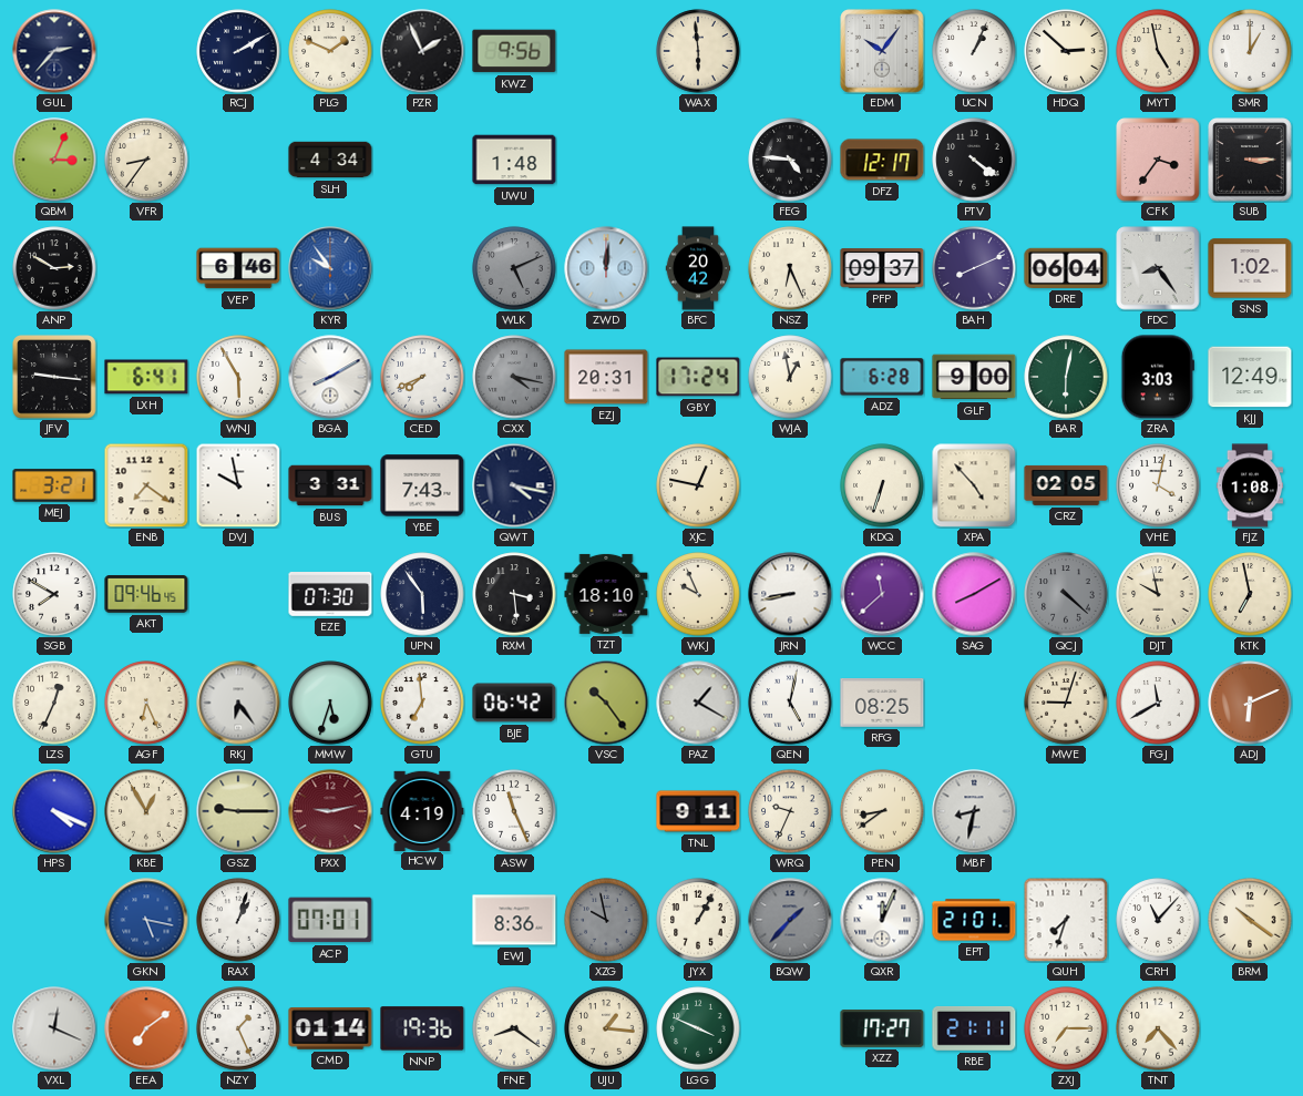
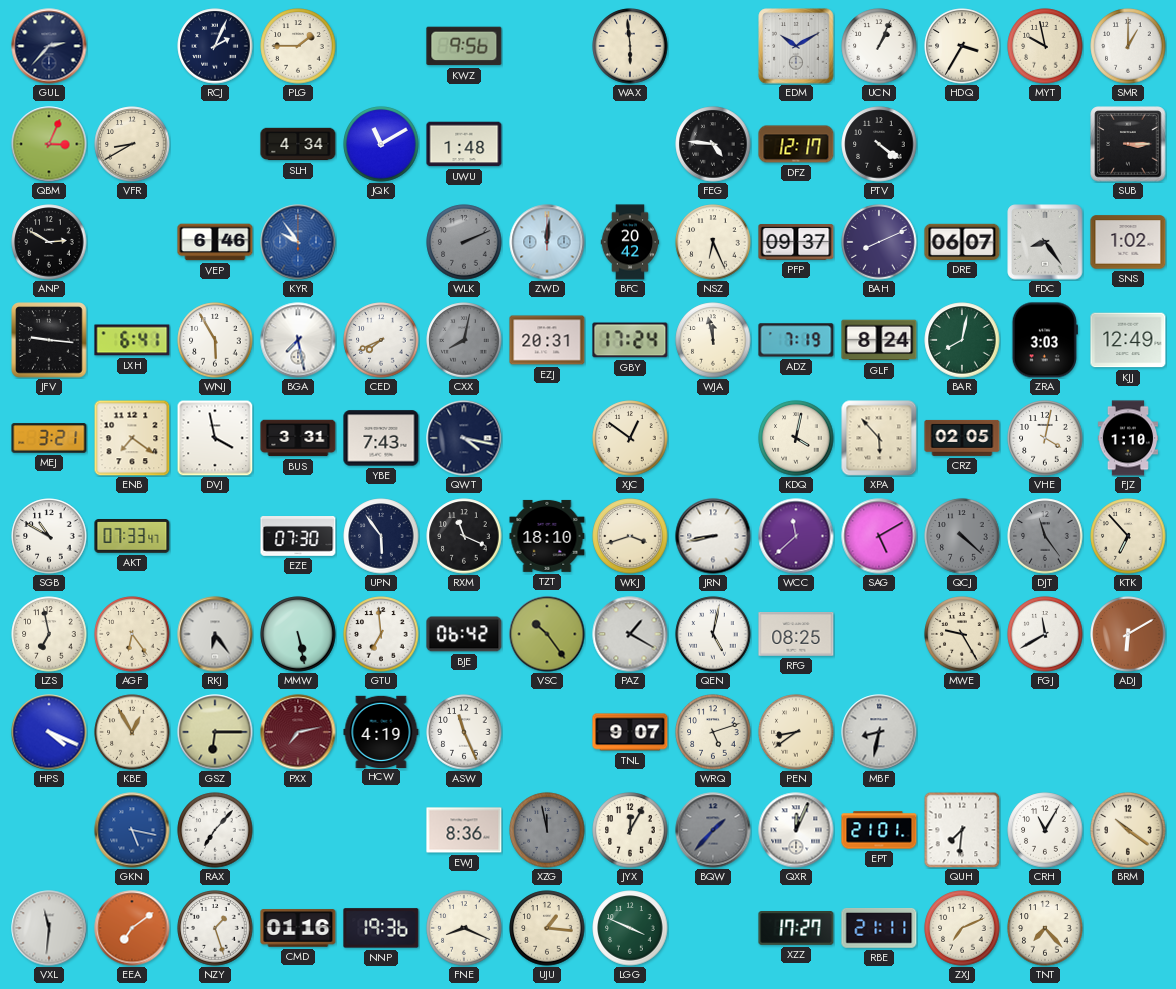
RCJ: 2:10 -> 2:04 (215, 46)
PLG: 1:49 -> 1:45 (298, 46)
PZR: 1:56 -> none (422, 51)
EDM: 10:06 -> 10:10 (796, 46)
HDQ: 2:52 -> 3:35 (962, 46)
MYT: 4:58 -> 9:58 (1045, 46)
VFR: 8:36 -> 8:40 (132, 144)
JQK: none -> 11:10 (381, 144)
CFK: 3:36 -> none (1158, 160)
WLK: 5:11 -> 2:11 (464, 242)
DRE: 06:04 -> 06:07 (962, 242)
BGA: 8:10 -> 7:28 (298, 340)
CXX: 4:17 -> 8:02 (464, 340)
WJA: 12:58 -> 11:58 (713, 340)
ADZ: 6:28 -> 7:19 (796, 340)
GLF: 9:00 -> 8:24 (879, 340)
BAR: 6:02 -> 8:02 (962, 340)
DVJ: 9:58 -> 3:58 (215, 438)
XJC: 12:47 -> 12:51 (630, 438)
KDQ: 6:33 -> 4:02 (796, 438)
XPA: 4:53 -> 5:53 (879, 438)
FJZ: 1:08 -> 1:10 (1127, 438)
SGB: 7:50 -> 10:50 (49, 536)
AKT: 09:46 -> 07:33 (132, 537)
RXM: 3:29 -> 11:19 (464, 536)
WKJ: 9:56 -> 3:42 (630, 536)
SAG: 8:10 -> 5:10 (879, 536)
DJT: 9:58 -> 11:24 (1045, 536)
DJT dial: cream -> grey (1045, 536)
KTK: 6:58 -> 6:53 (1128, 536)
LZS: 12:34 -> 6:58 (49, 634)
AGF: 6:26 -> 6:24 (132, 634)
MMW: 5:33 -> 5:28 (298, 634)
MWE: 9:03 -> 9:25 (962, 634)
ADJ: 6:11 -> 6:10 (1128, 634)
GSZ: 9:15 -> 6:15 (215, 732)
PXX: 9:13 -> 7:13 (298, 732)
TNL: 9:11 -> 9:07 (630, 732)
WRQ: 9:34 -> 5:12 (713, 732)
RAX: 1:03 -> 7:07 (215, 830)
ACP: 07:01 -> none (330, 920)
XZG: 9:58 -> 11:58 (547, 830)
JYX: 1:05 -> 12:05 (630, 830)
QUH: 7:33 -> 7:31 (962, 830)
CRH: 11:07 -> 11:05 (1045, 830)
VXL: 12:19 -> 11:31 (49, 928)
NZY: 1:26 -> 1:27 (215, 928)
CMD: 01:14 -> 01:16 (298, 928)
FNE: 8:21 -> 8:19 (464, 928)
ZXJ: 7:15 -> 7:11 (962, 928)
